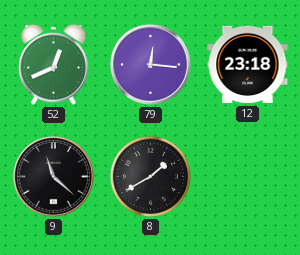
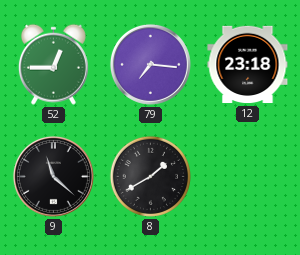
52: 12:41 -> 12:45 (53, 64)
79: 12:16 -> 7:16 (150, 64)
